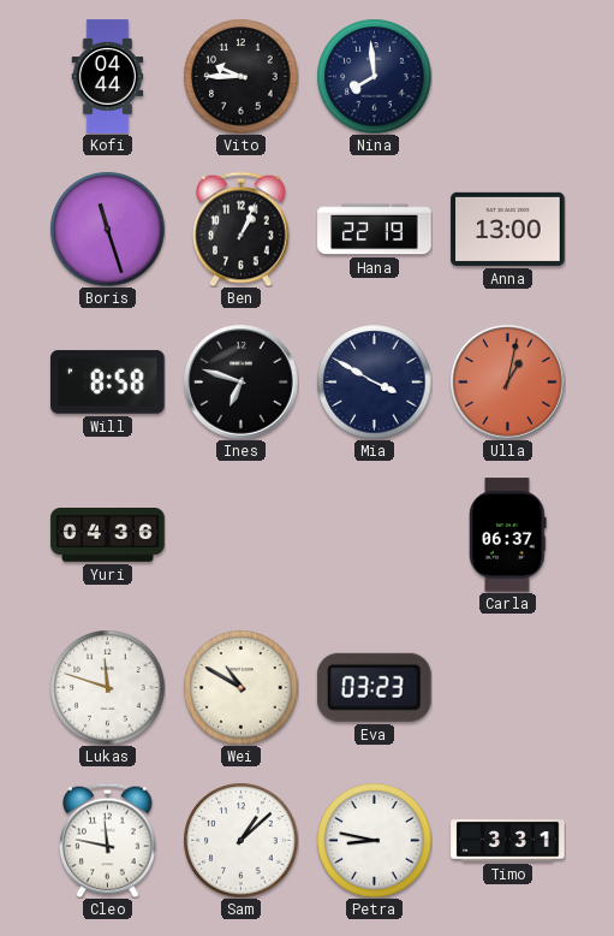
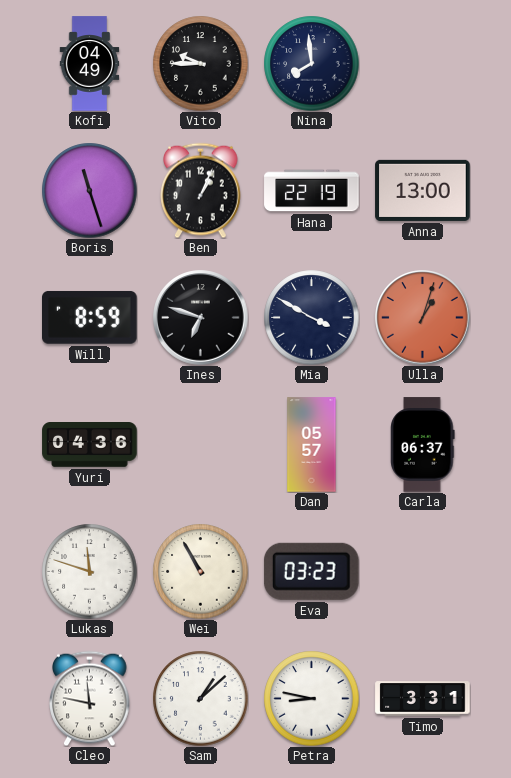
Kofi: 04:44 -> 04:49 (90, 64)
Will: 8:58 -> 8:59 (90, 317)
Ulla: 1:02 -> 1:03 (423, 318)
Dan: none -> 05:57 (312, 445)
Wei: 10:50 -> 10:55 (200, 571)
